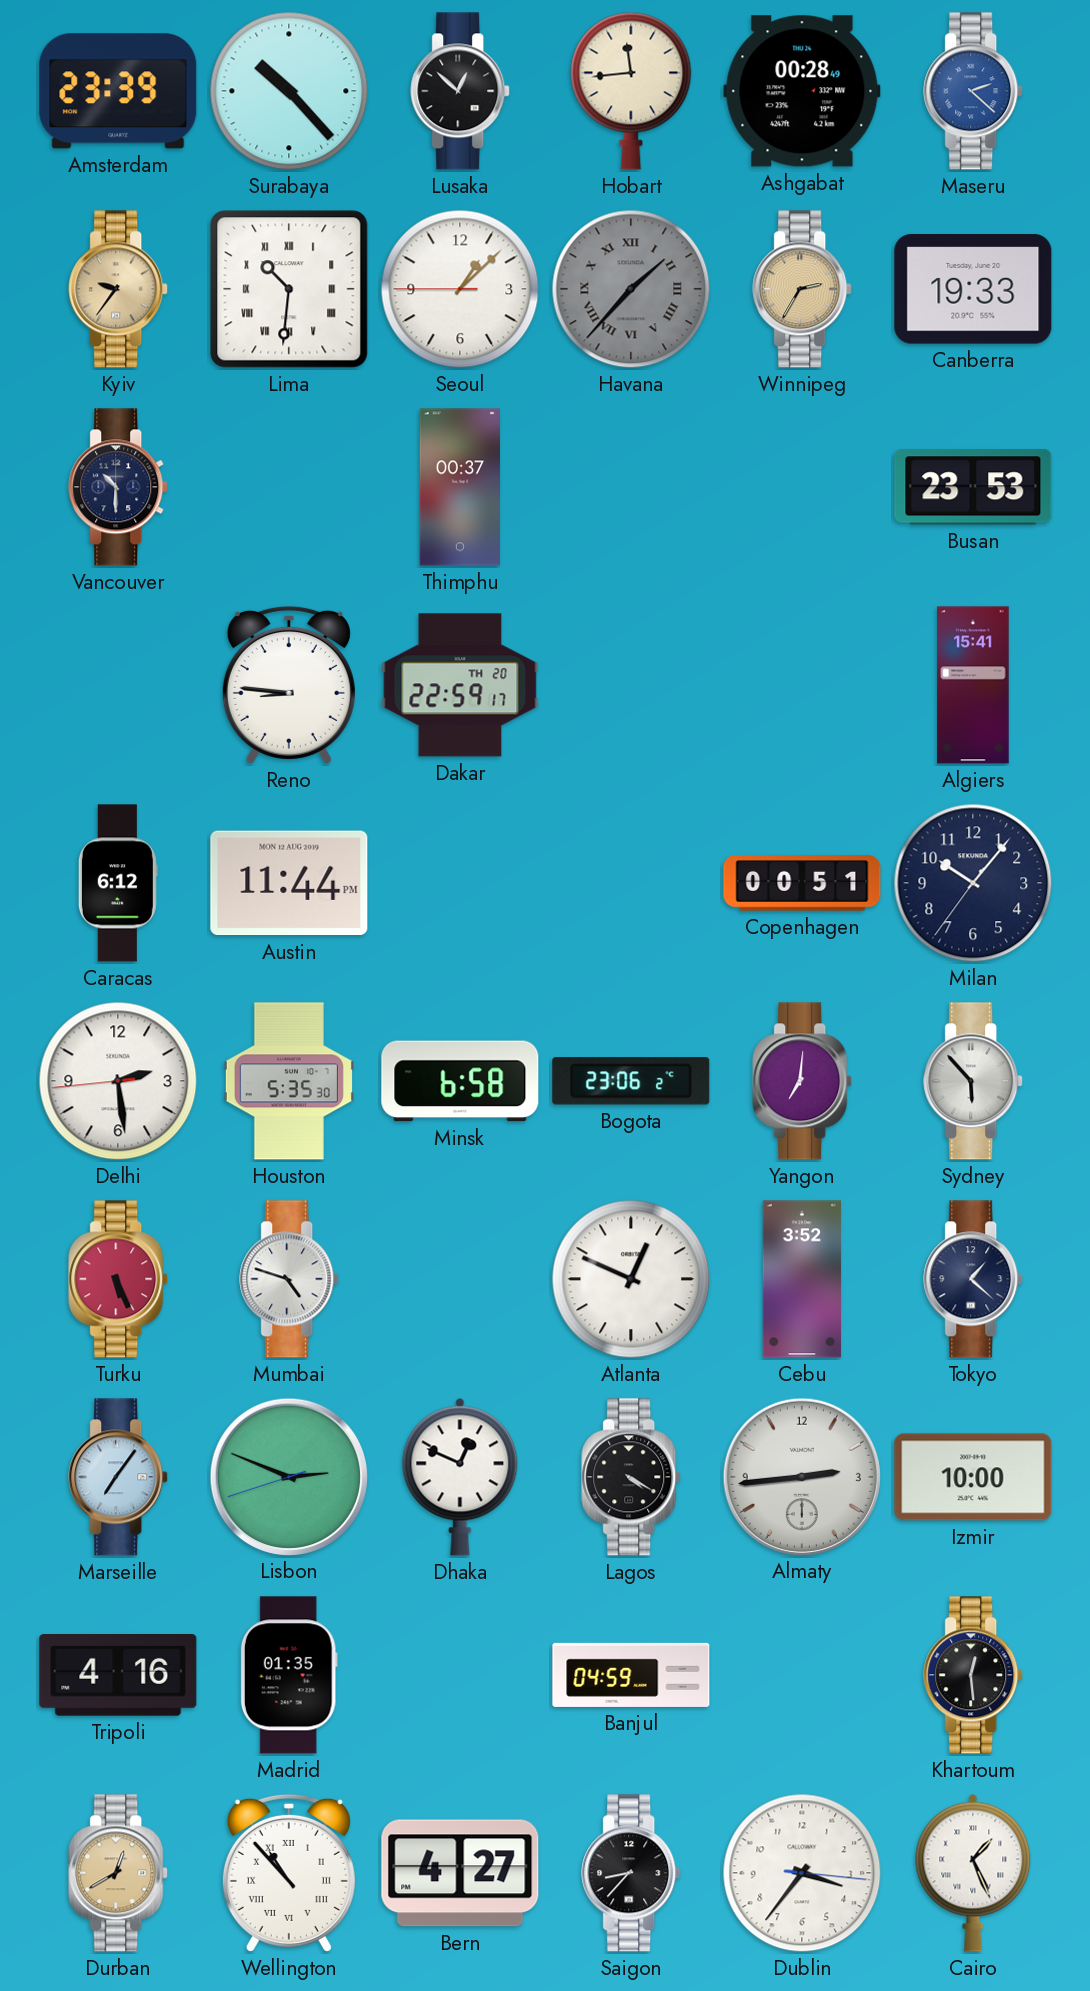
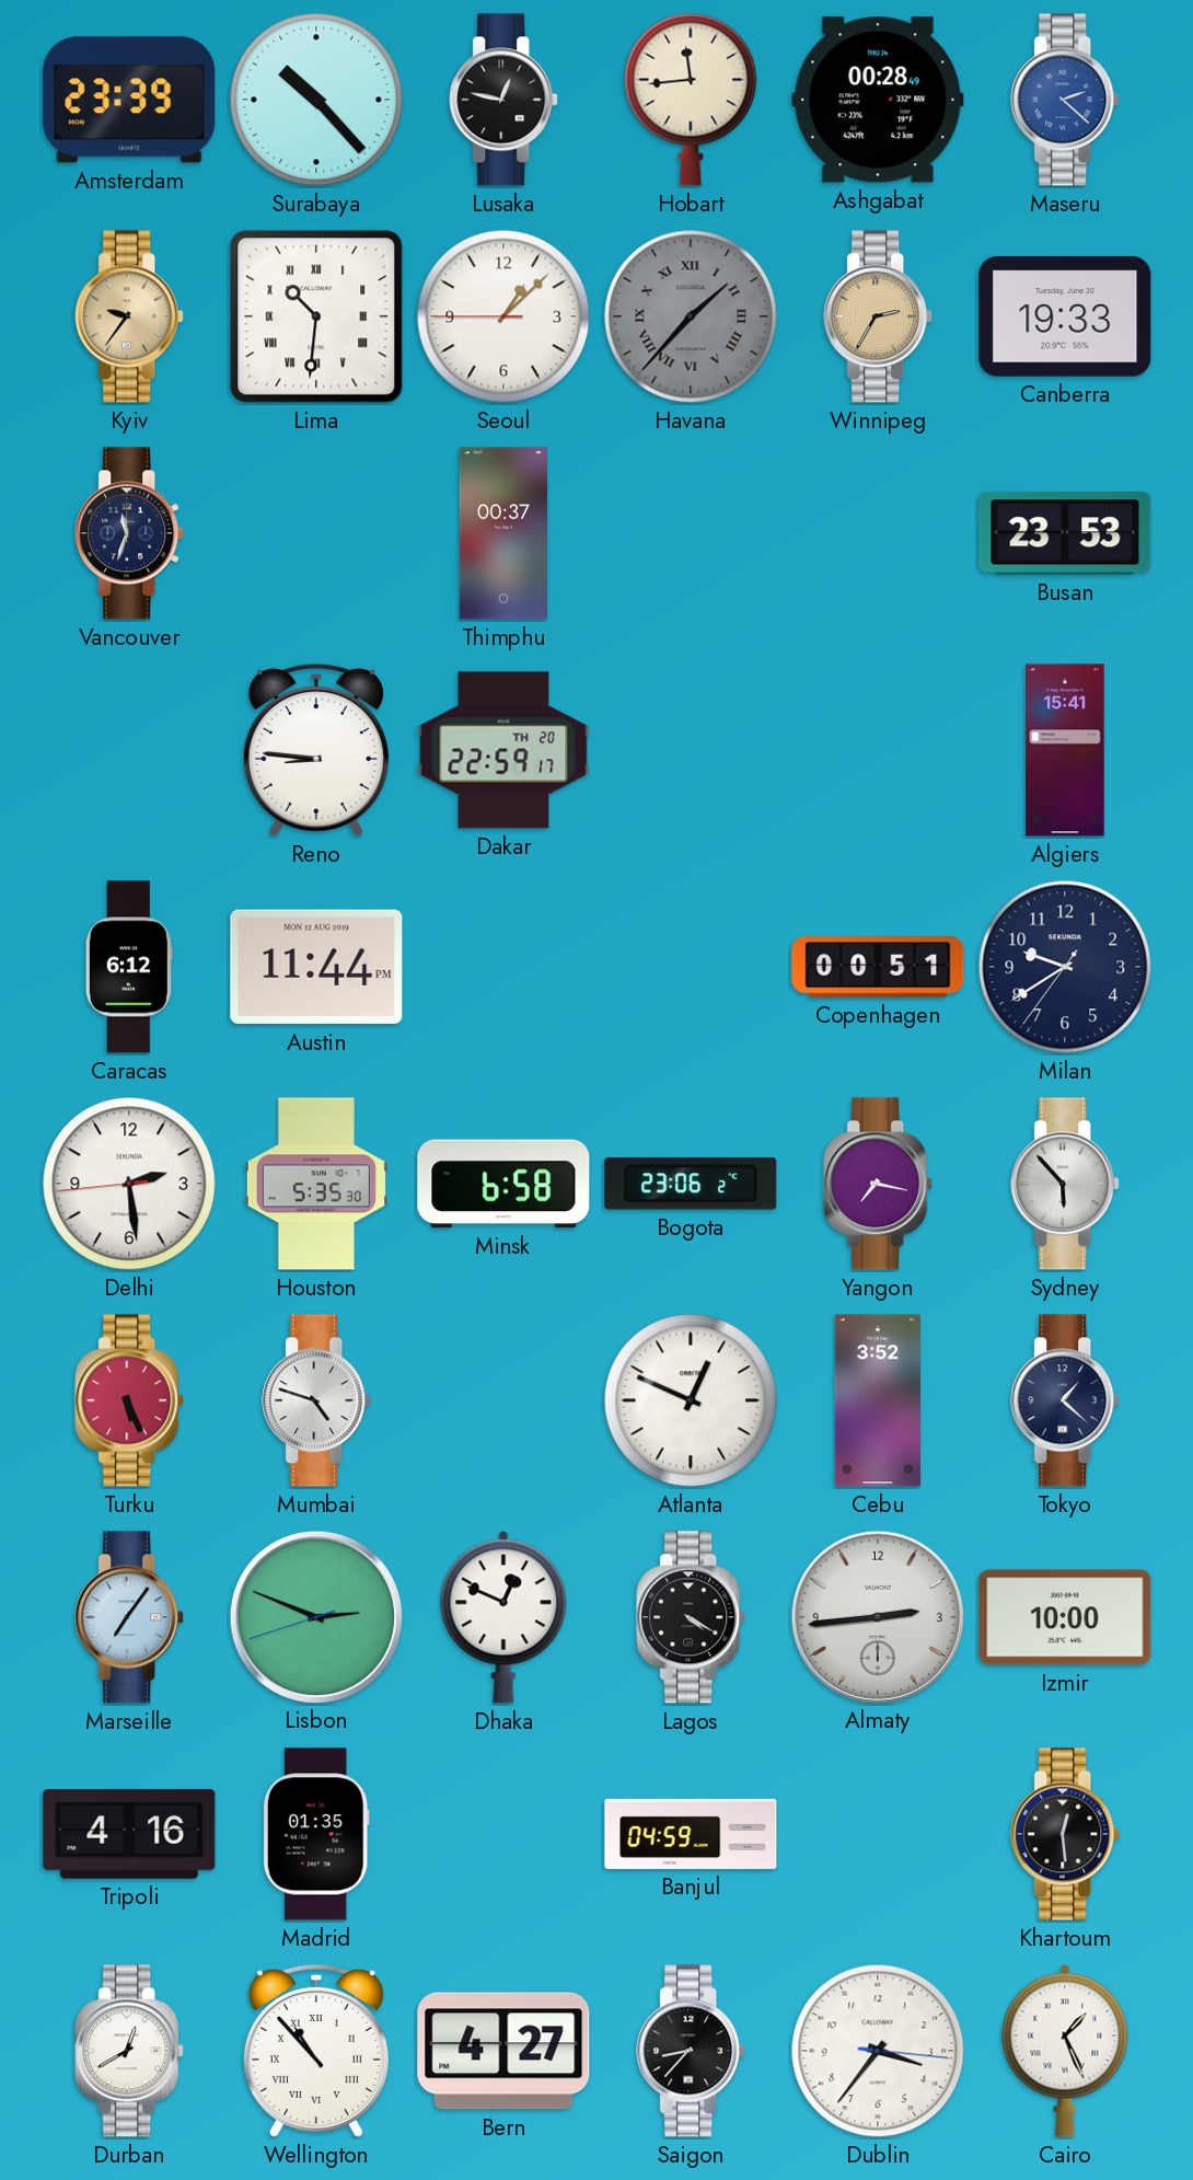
Lusaka: 12:52 -> 12:47 (505, 100)
Vancouver: 10:30 -> 11:33 (130, 533)
Milan: 10:06 -> 9:39 (1065, 967)
Yangon: 7:01 -> 7:17 (879, 1184)
Durban dial: champagne -> white (130, 2051)
